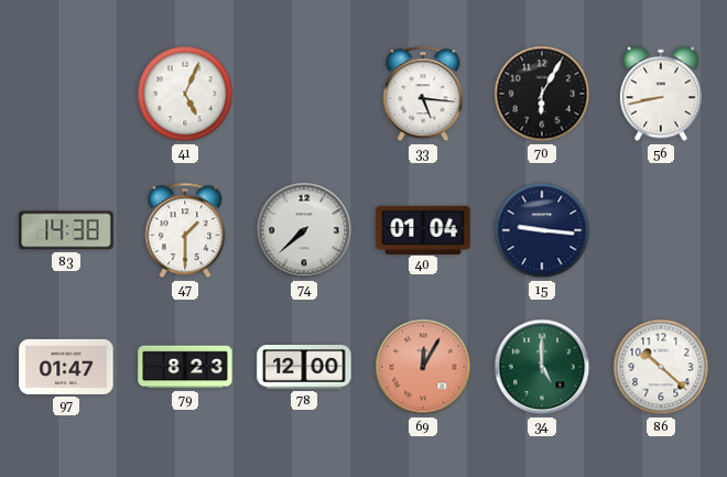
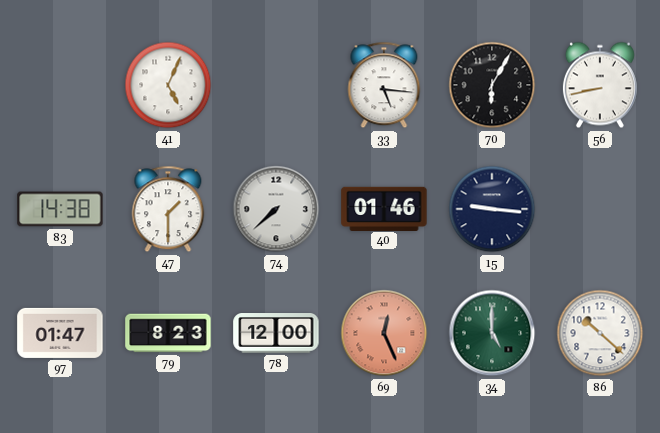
40: 01:04 -> 01:46 (384, 208)
69: 12:05 -> 12:26 (384, 333)
